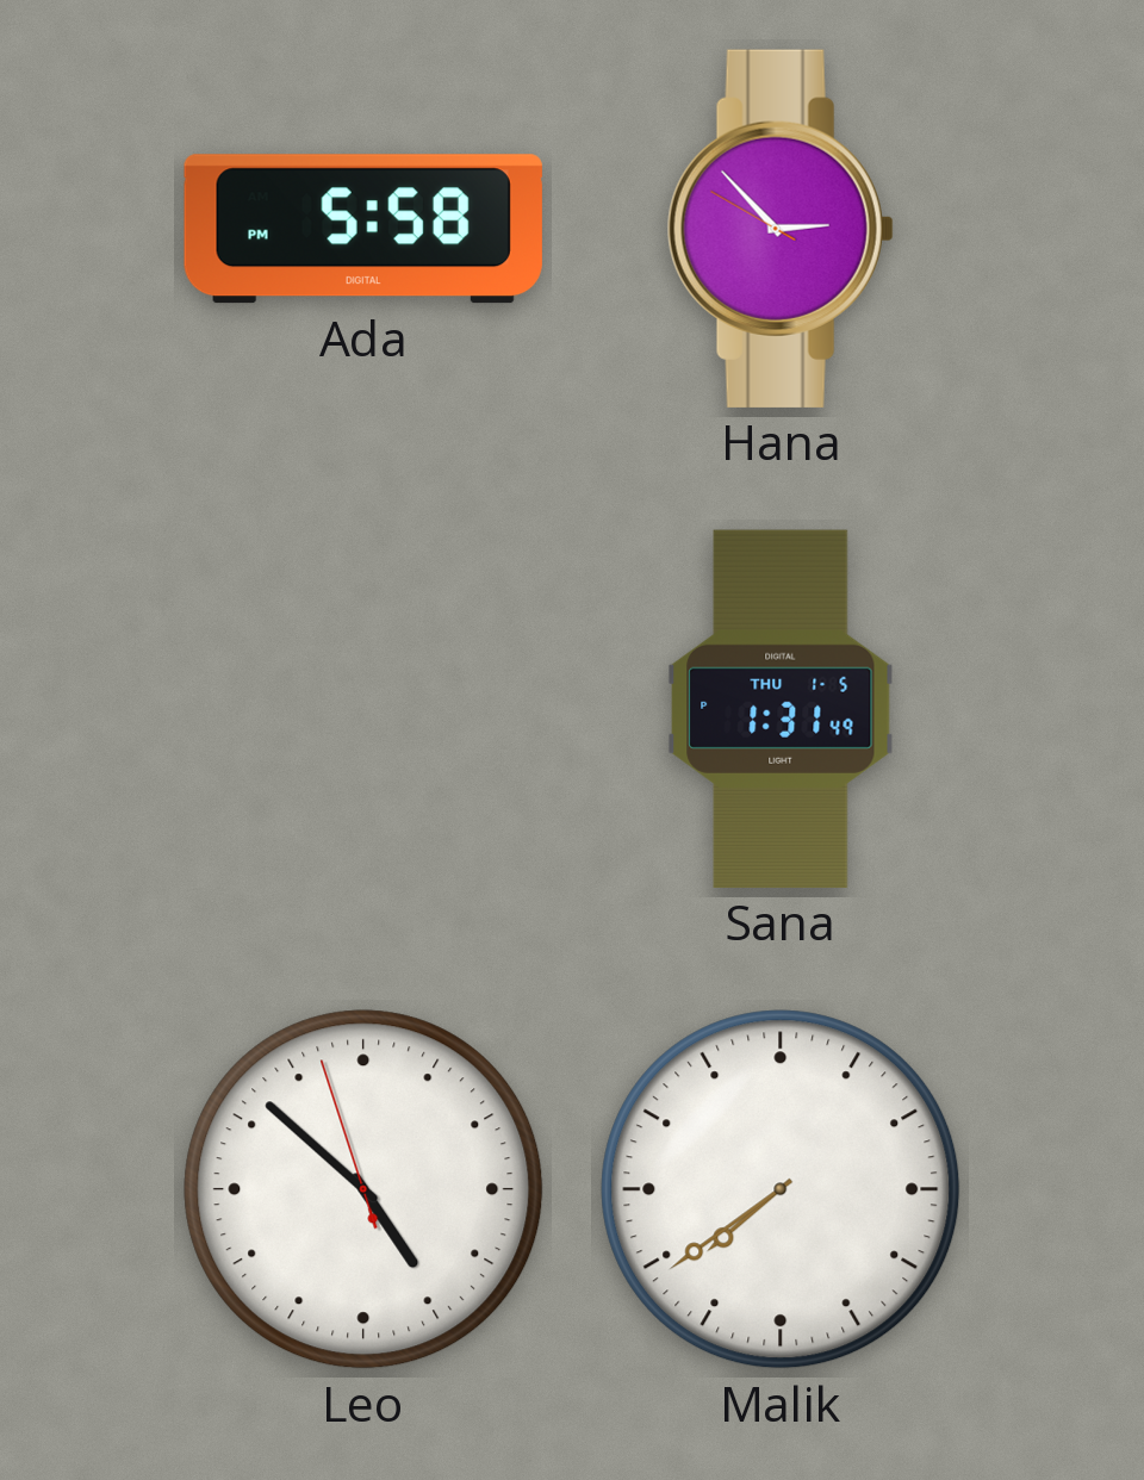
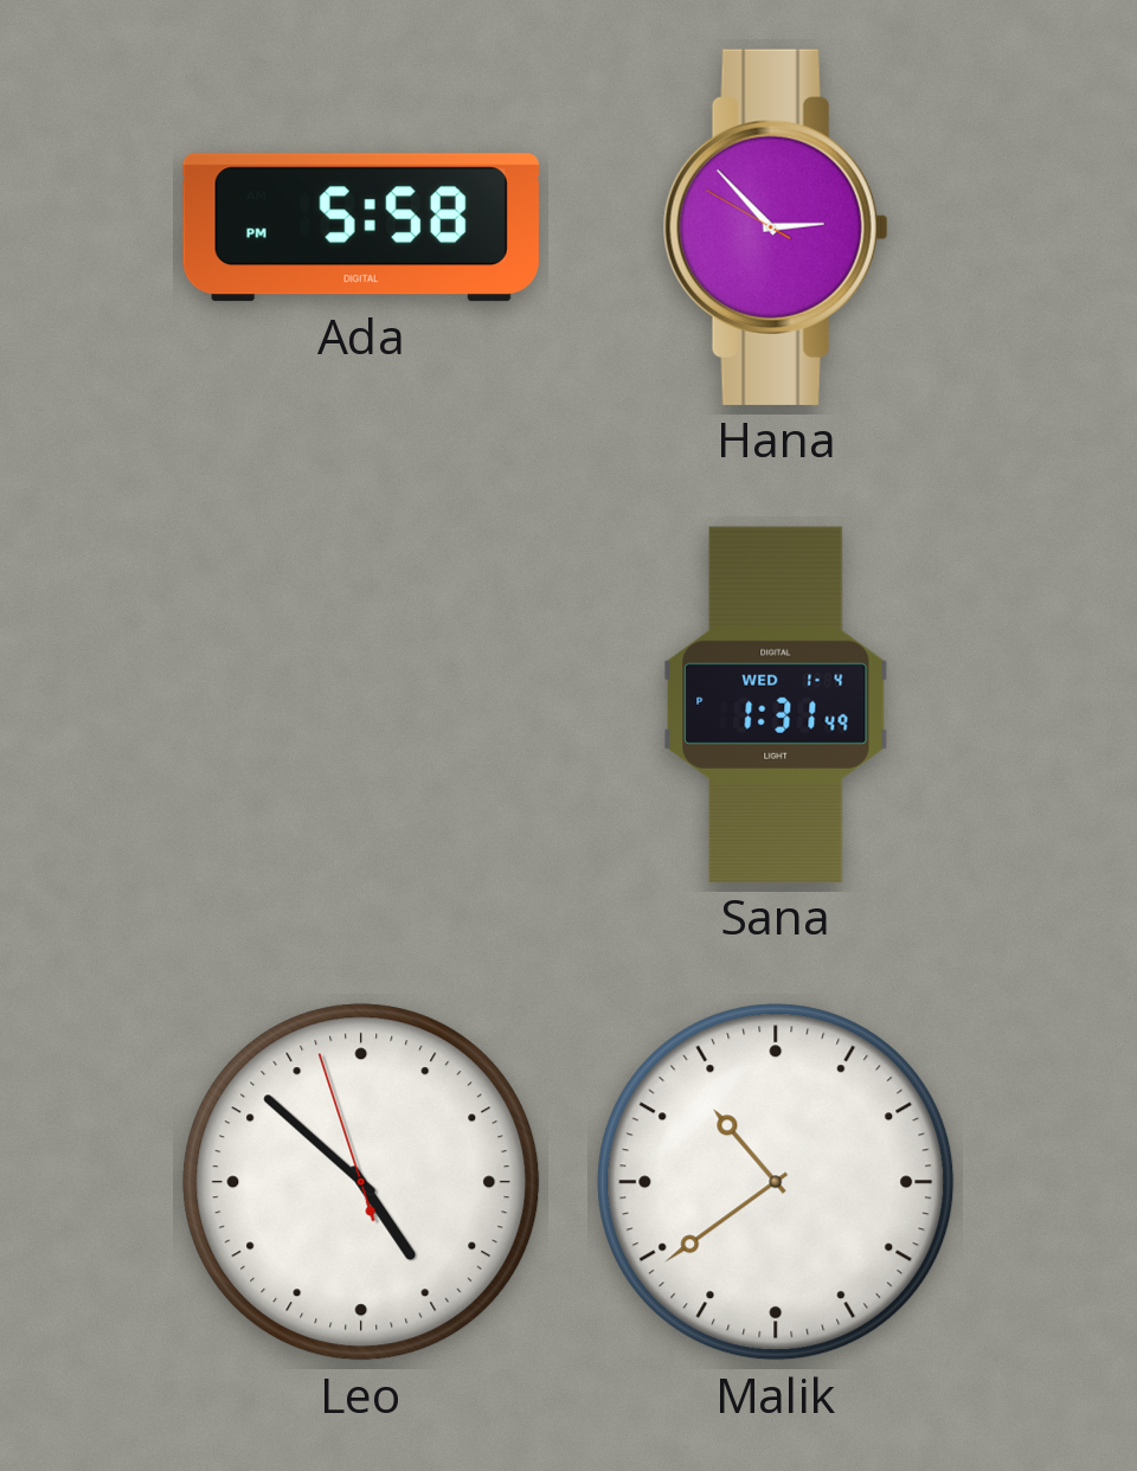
Sana date: THU 1-5 -> WED 1-4 (776, 705)
Malik: 7:39 -> 10:39 (776, 1182)
